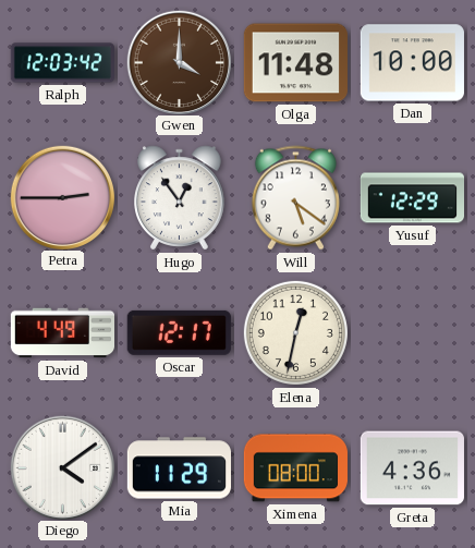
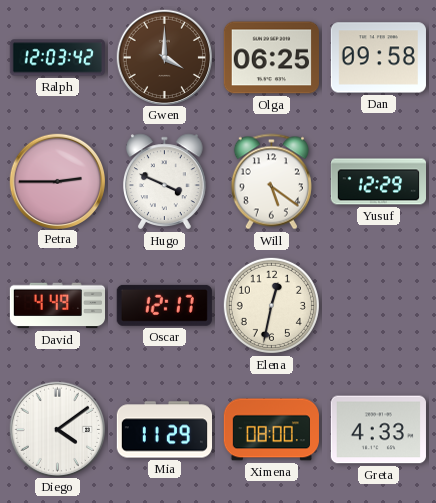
Olga: 11:48 -> 06:25 (271, 58)
Dan: 10:00 -> 09:58 (378, 58)
Hugo: 12:54 -> 3:49 (165, 182)
Greta: 4:36 -> 4:33 (378, 430)
